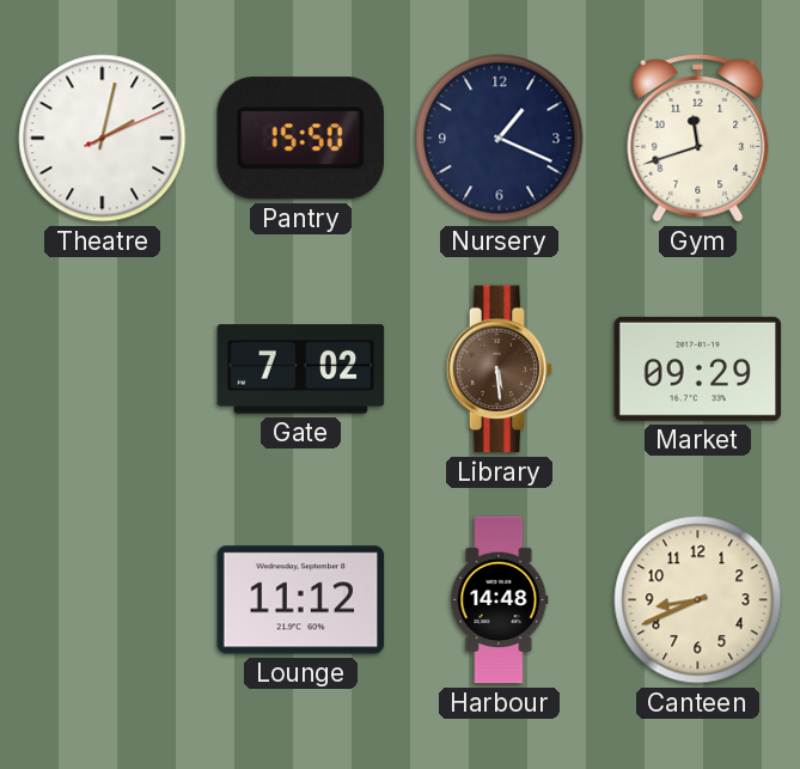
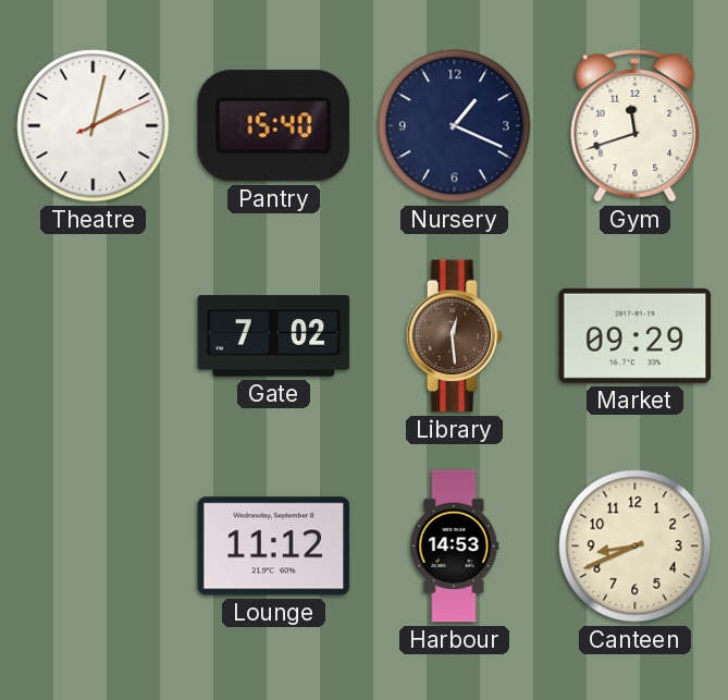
Pantry: 15:50 -> 15:40 (273, 126)
Library: 5:29 -> 12:29 (455, 336)
Harbour: 14:48 -> 14:53 (455, 547)
